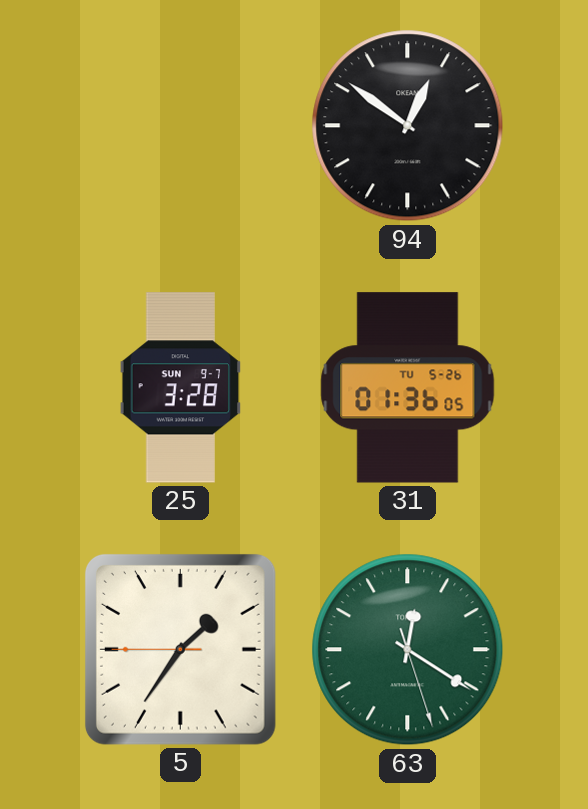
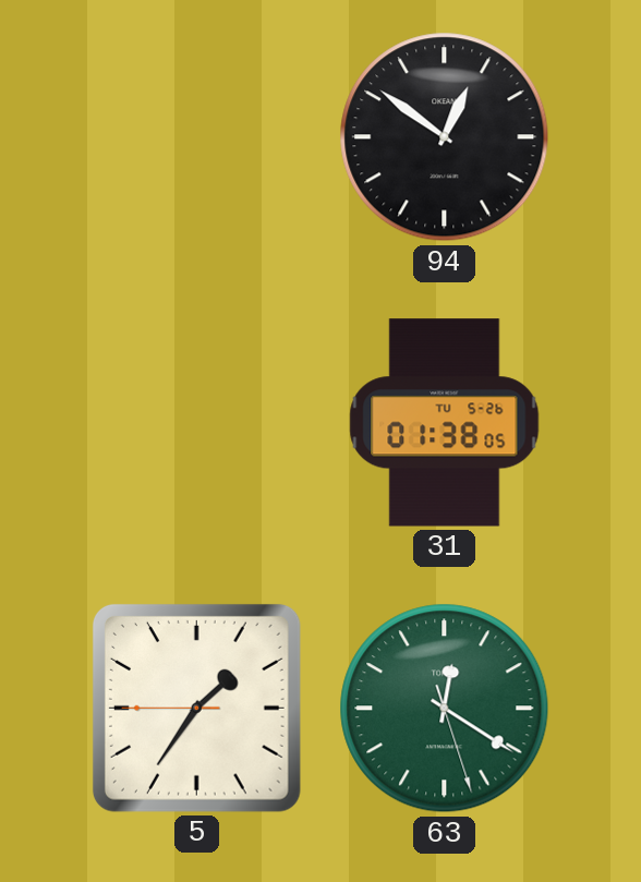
25: 3:28 -> none (181, 388)
31: 01:36 -> 01:38 (445, 423)
